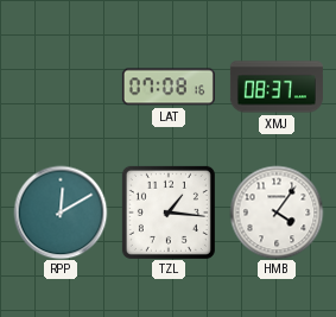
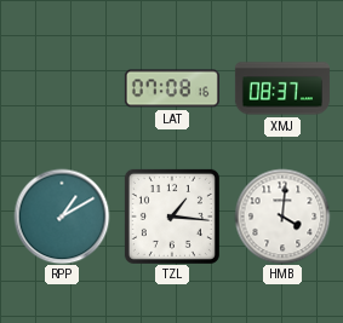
RPP: 12:10 -> 1:10 (62, 217)
HMB: 4:06 -> 4:01 (282, 217)
